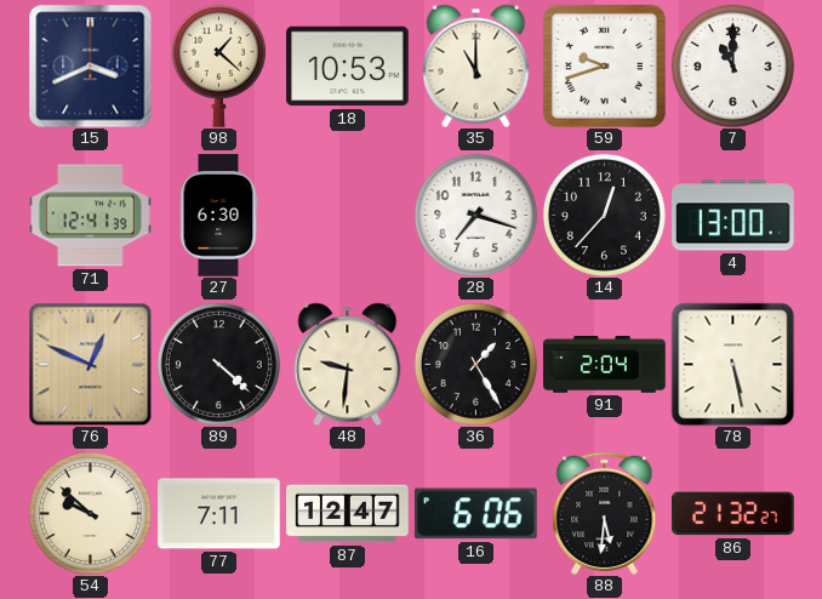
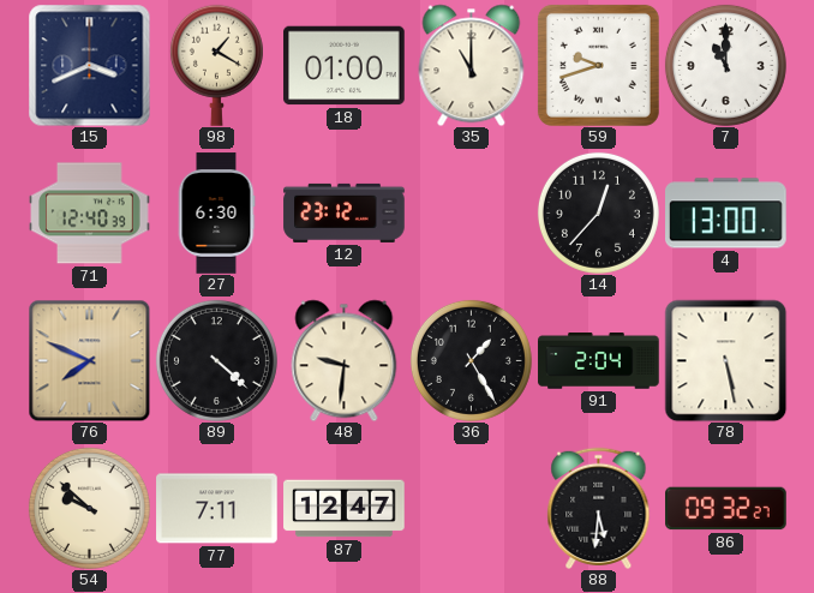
98: 1:22 -> 1:20 (216, 65)
18: 10:53 -> 01:00 (345, 66)
71: 12:41 -> 12:40 (90, 214)
12: none -> 23:12 (345, 212)
28: 7:18 -> none (475, 215)
76: 12:49 -> 7:49 (89, 360)
16: 6:06 -> none (476, 514)
86: 21:32 -> 09:32 (726, 509)
